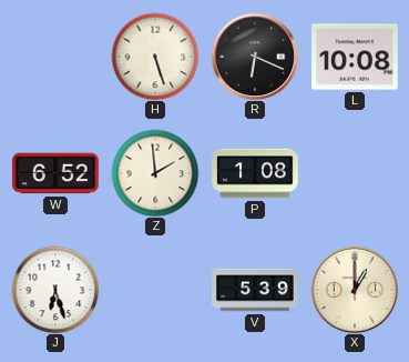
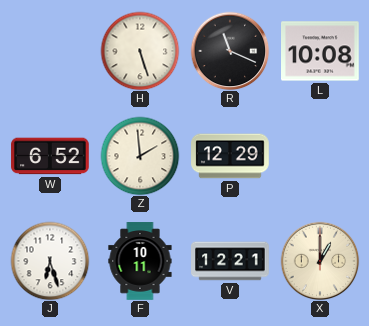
R: 6:19 -> 11:19 (230, 51)
P: 1:08 -> 12:29 (230, 156)
F: none -> 10:11 (140, 261)
V: 5:39 -> 12:21 (230, 261)
